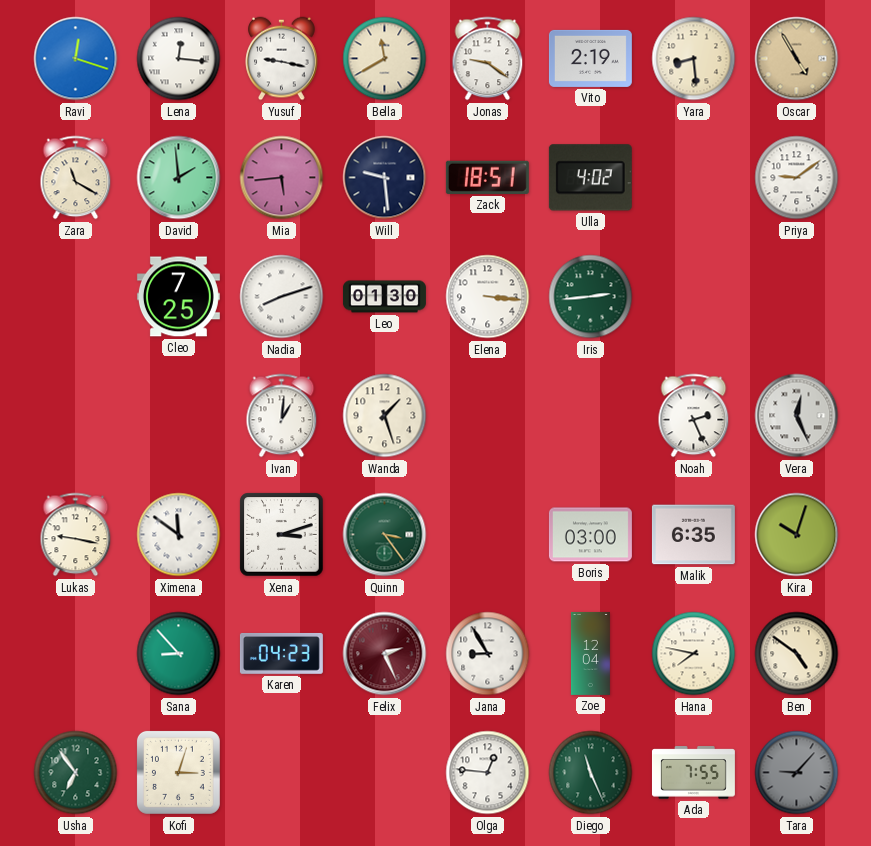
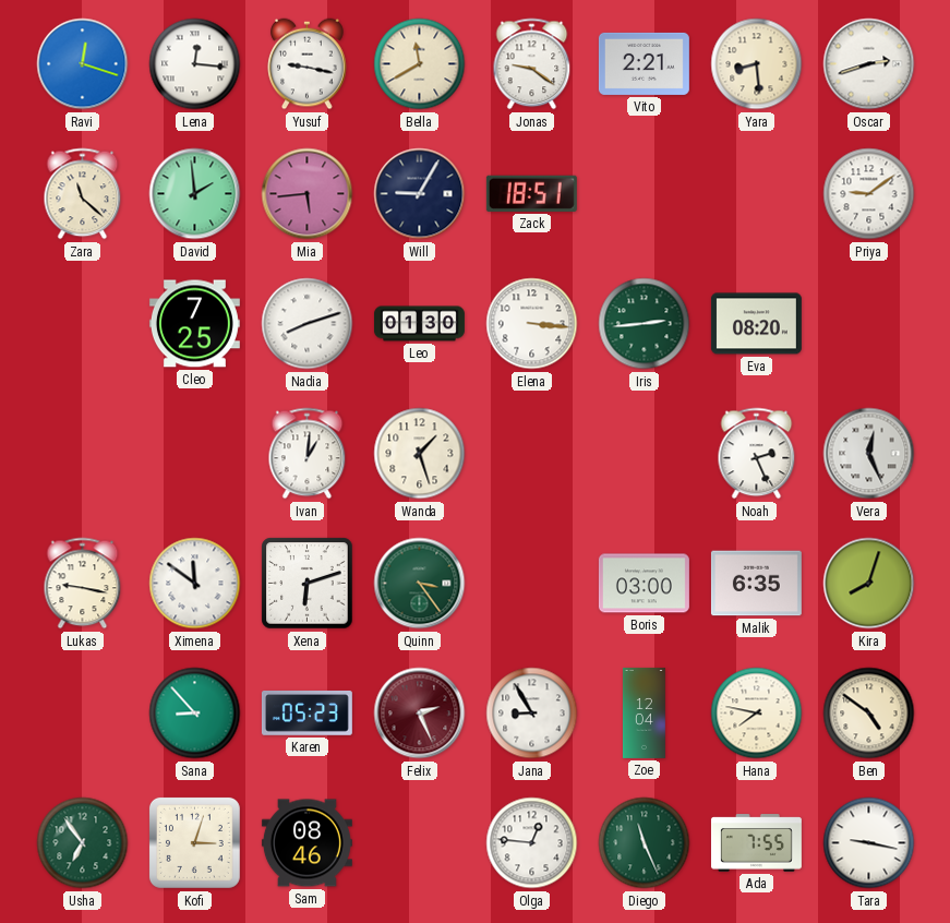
Vito: 2:19 -> 2:21 (644, 63)
Oscar: 4:55 -> 2:42 (869, 64)
Oscar dial: champagne -> white (869, 64)
Zara: 11:20 -> 11:22 (83, 194)
Will: 9:29 -> 9:05 (420, 194)
Ulla: 4:02 -> none (590, 178)
Eva: none -> 08:20 (756, 324)
Xena: 3:12 -> 6:12 (308, 584)
Kira: 10:03 -> 8:03 (869, 584)
Karen: 04:23 -> 05:23 (306, 712)
Sam: none -> 08:46 (306, 843)
Tara: 9:07 -> 9:17 (869, 843)
Tara dial: grey -> white (869, 843)
